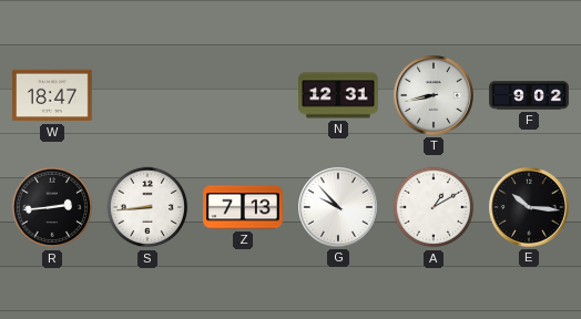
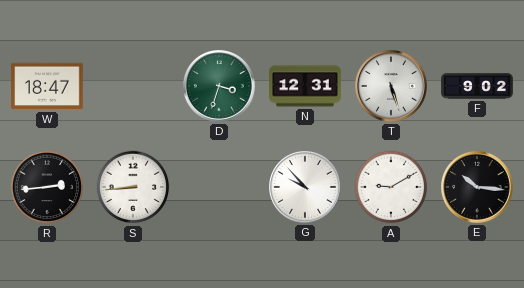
D: none -> 3:33 (220, 87)
T: 8:43 -> 5:27 (392, 87)
Z: 7:13 -> none (243, 207)
A: 1:10 -> 9:10 (391, 187)
